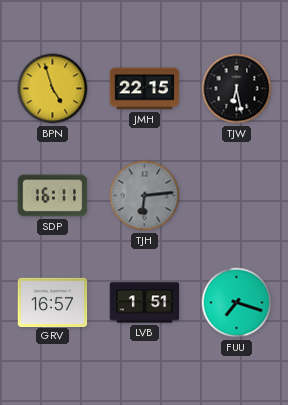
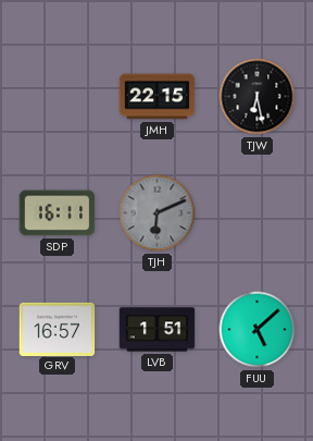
BPN: 4:57 -> none (53, 89)
TJH: 6:14 -> 6:11 (158, 213)
FUU: 7:18 -> 5:08 (258, 330)
